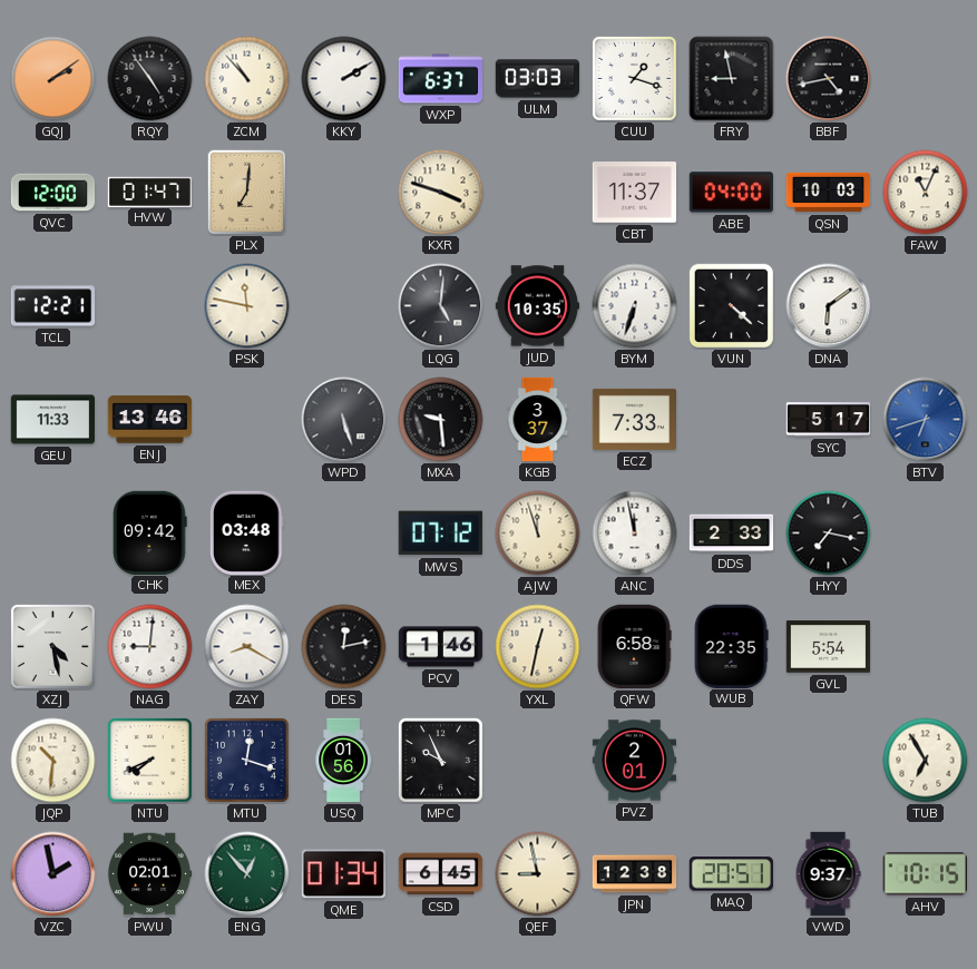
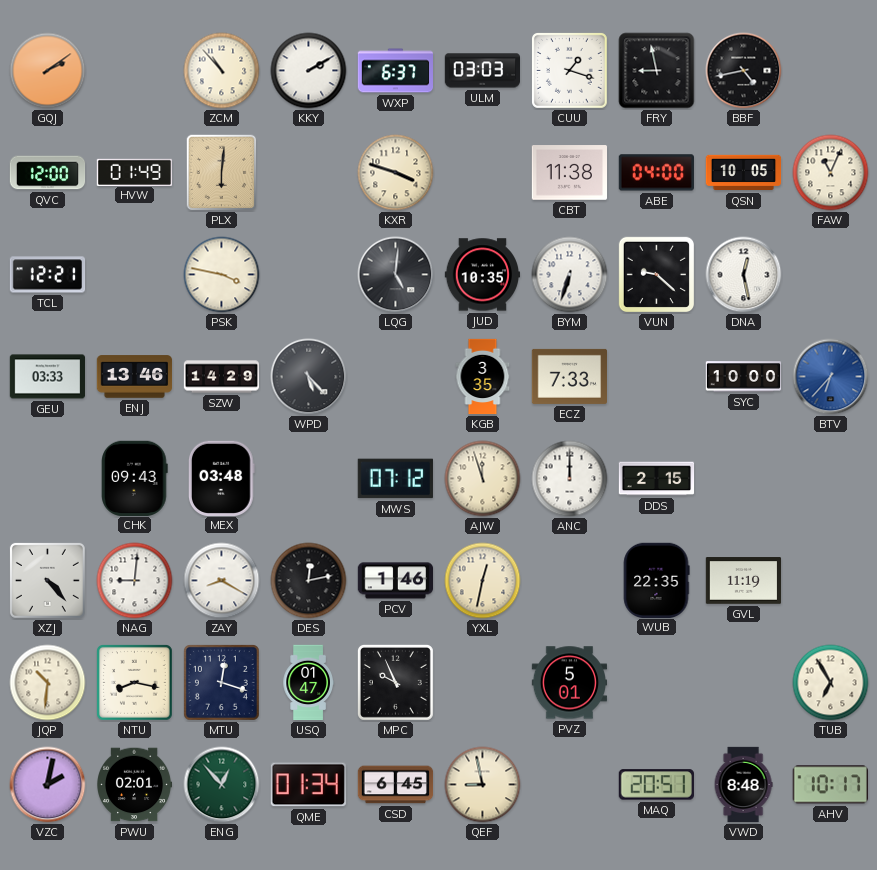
RQY: 4:54 -> none (150, 79)
HVW: 01:47 -> 01:49 (135, 172)
PLX: 7:01 -> 6:01 (222, 173)
CBT: 11:37 -> 11:38 (570, 173)
QSN: 10:03 -> 10:05 (744, 173)
PSK: 11:47 -> 3:47 (222, 275)
VUN: 4:22 -> 9:22 (656, 274)
DNA: 6:09 -> 12:28 (744, 275)
GEU: 11:33 -> 03:33 (48, 377)
SZW: none -> 14:29 (222, 377)
WPD: 5:27 -> 5:23 (309, 377)
MXA: 9:29 -> none (441, 420)
KGB: 3:37 -> 3:35 (483, 377)
SYC: 5:17 -> 10:00 (744, 377)
BTV: 6:42 -> 6:37 (831, 377)
CHK: 09:42 -> 09:43 (135, 478)
ANC: 11:58 -> 12:00 (570, 479)
DDS: 2:33 -> 2:15 (657, 479)
HYY: 7:17 -> none (829, 534)
XZJ: 4:28 -> 4:23 (47, 580)
QFW: 6:58 -> none (634, 647)
GVL: 5:54 -> 11:19 (744, 581)
NTU: 7:41 -> 8:17 (134, 682)
USQ: 01:56 -> 01:47 (308, 683)
PVZ: 2:01 -> 5:01 (570, 683)
VZC: 1:58 -> 2:02 (48, 785)
JPN: 12:38 -> none (635, 874)
VWD: 9:37 -> 8:48 (743, 785)
AHV: 10:15 -> 10:17 (830, 785)
